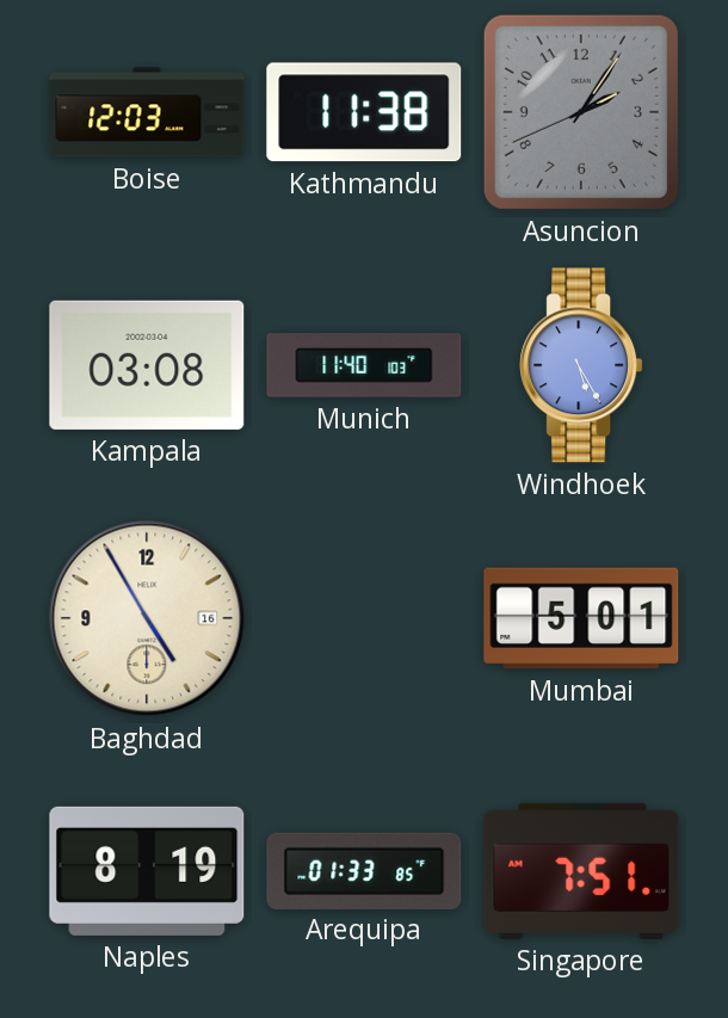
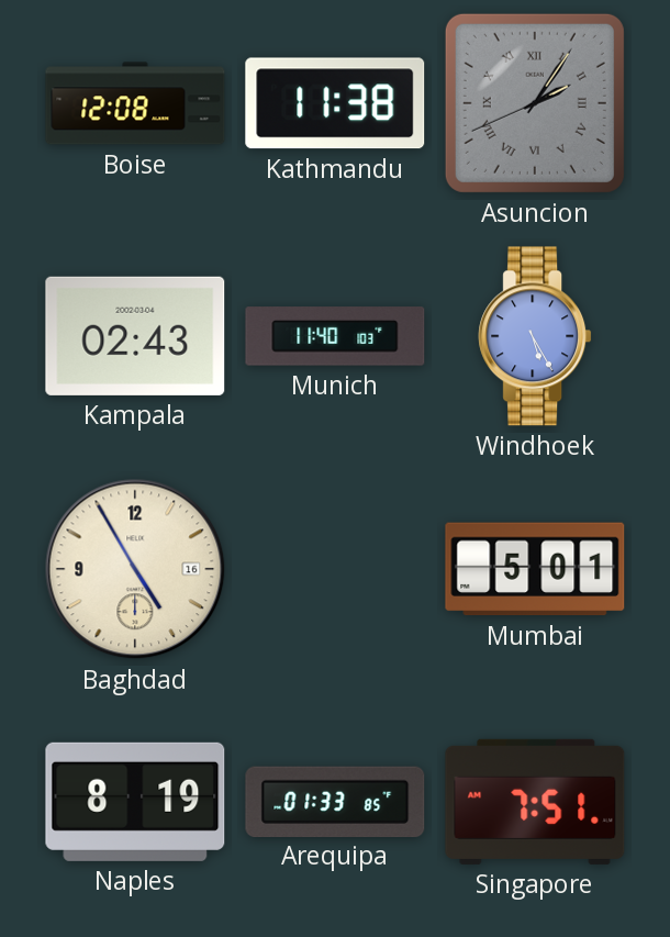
Boise: 12:03 -> 12:08 (135, 103)
Asuncion numerals: Arabic -> Roman (535, 103)
Kampala: 03:08 -> 02:43 (135, 336)
